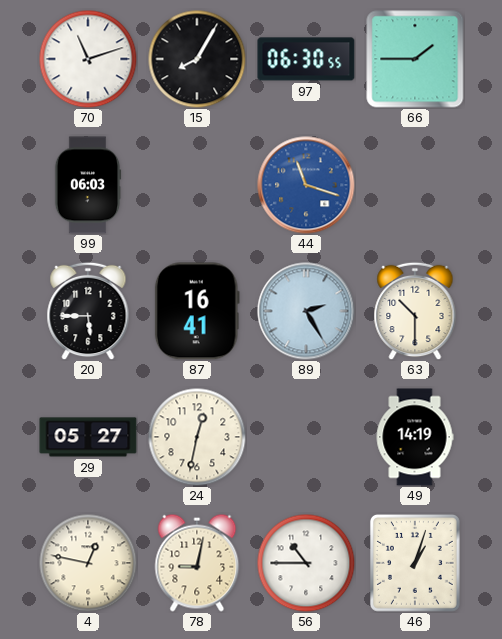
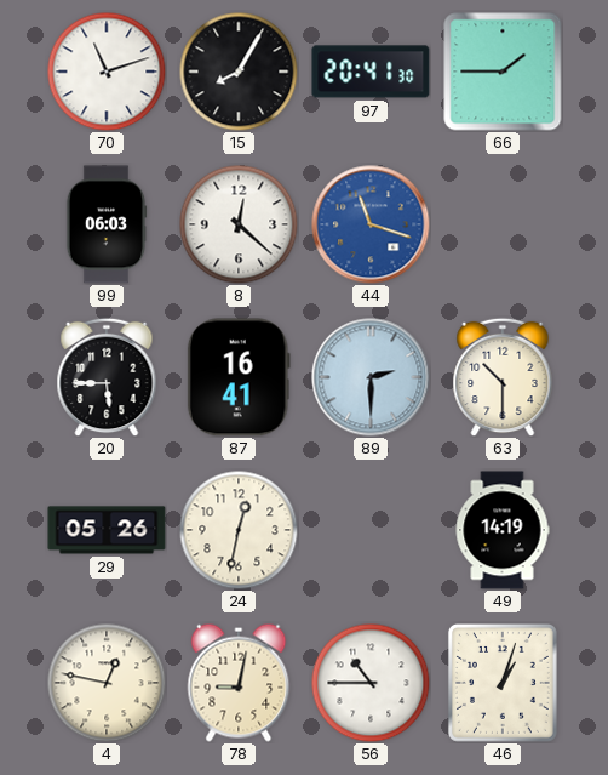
97: 06:30 -> 20:41 (371, 72)
8: none -> 12:22 (239, 224)
89: 2:25 -> 2:30 (371, 377)
29: 05:27 -> 05:26 (107, 530)
